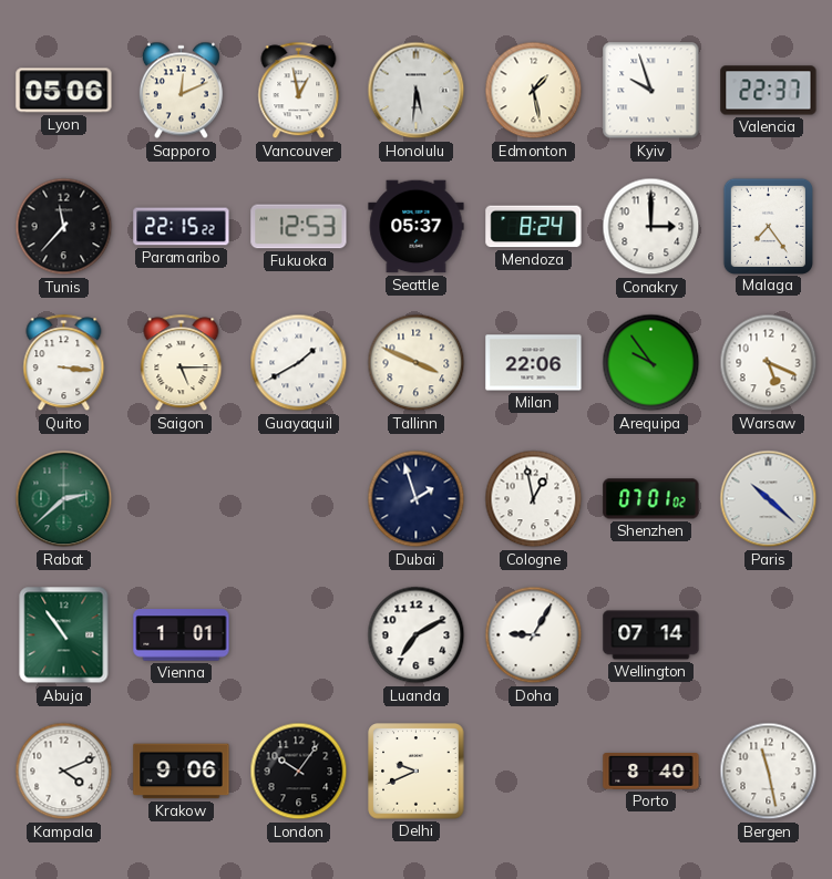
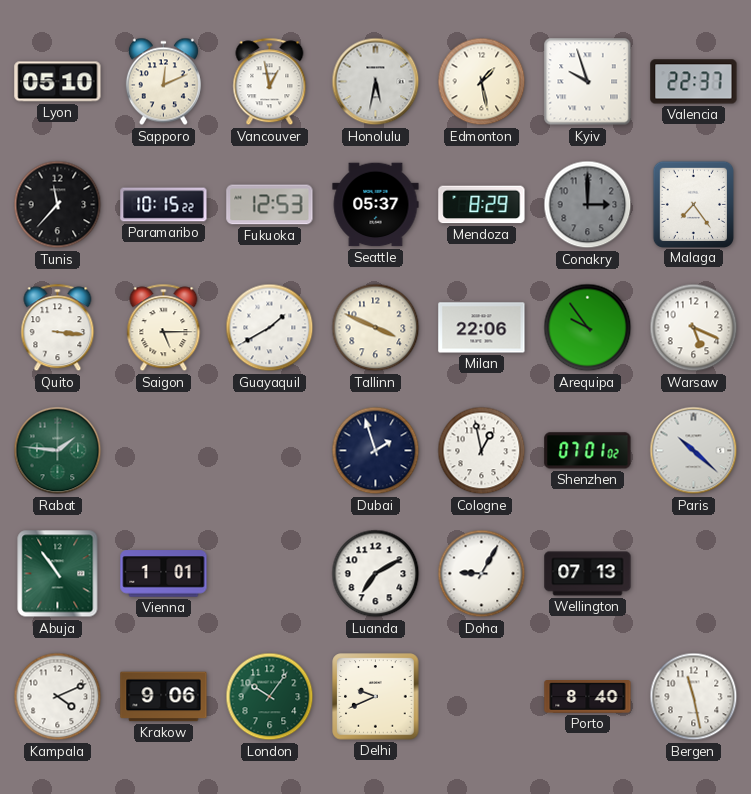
Lyon: 05:06 -> 05:10 (58, 82)
Honolulu: 5:31 -> 5:32 (376, 82)
Paramaribo: 22:15 -> 10:15 (164, 205)
Mendoza: 8:24 -> 8:29 (482, 205)
Conakry dial: white -> grey (588, 205)
Rabat: 2:38 -> 1:46 (58, 451)
Wellington: 07:14 -> 07:13 (588, 574)
London dial: black -> green (270, 697)
